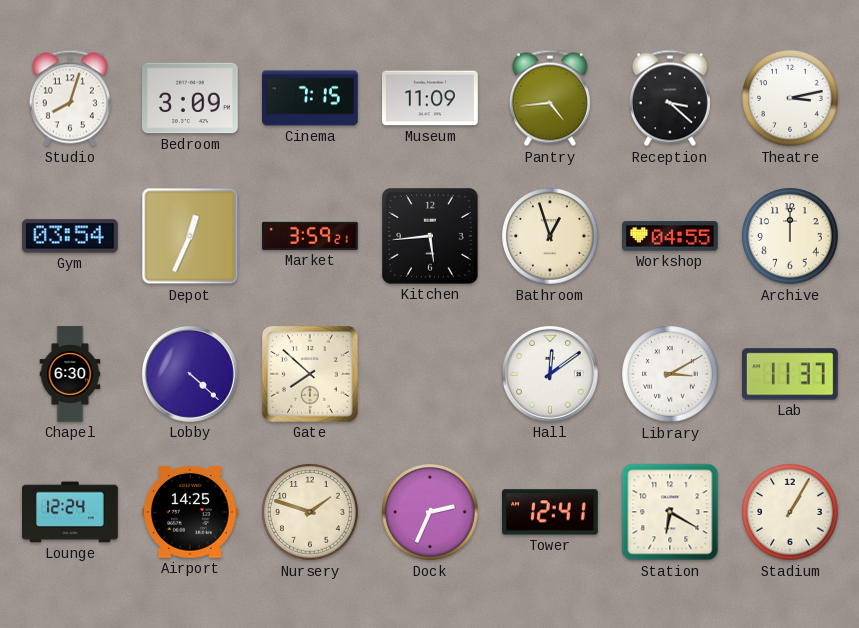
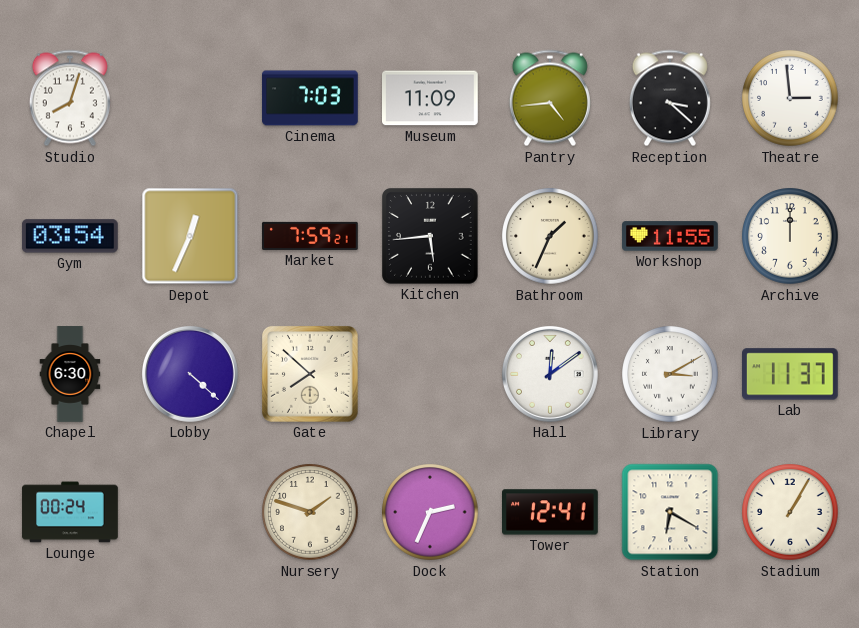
Bedroom: 3:09 -> none (191, 98)
Cinema: 7:15 -> 7:03 (310, 98)
Theatre: 3:13 -> 2:59 (790, 98)
Market: 3:59 -> 7:59 (310, 236)
Bathroom: 12:57 -> 1:34 (550, 236)
Workshop: 04:55 -> 11:55 (670, 236)
Lounge: 12:24 -> 00:24 (70, 512)
Airport: 14:25 -> none (191, 513)
